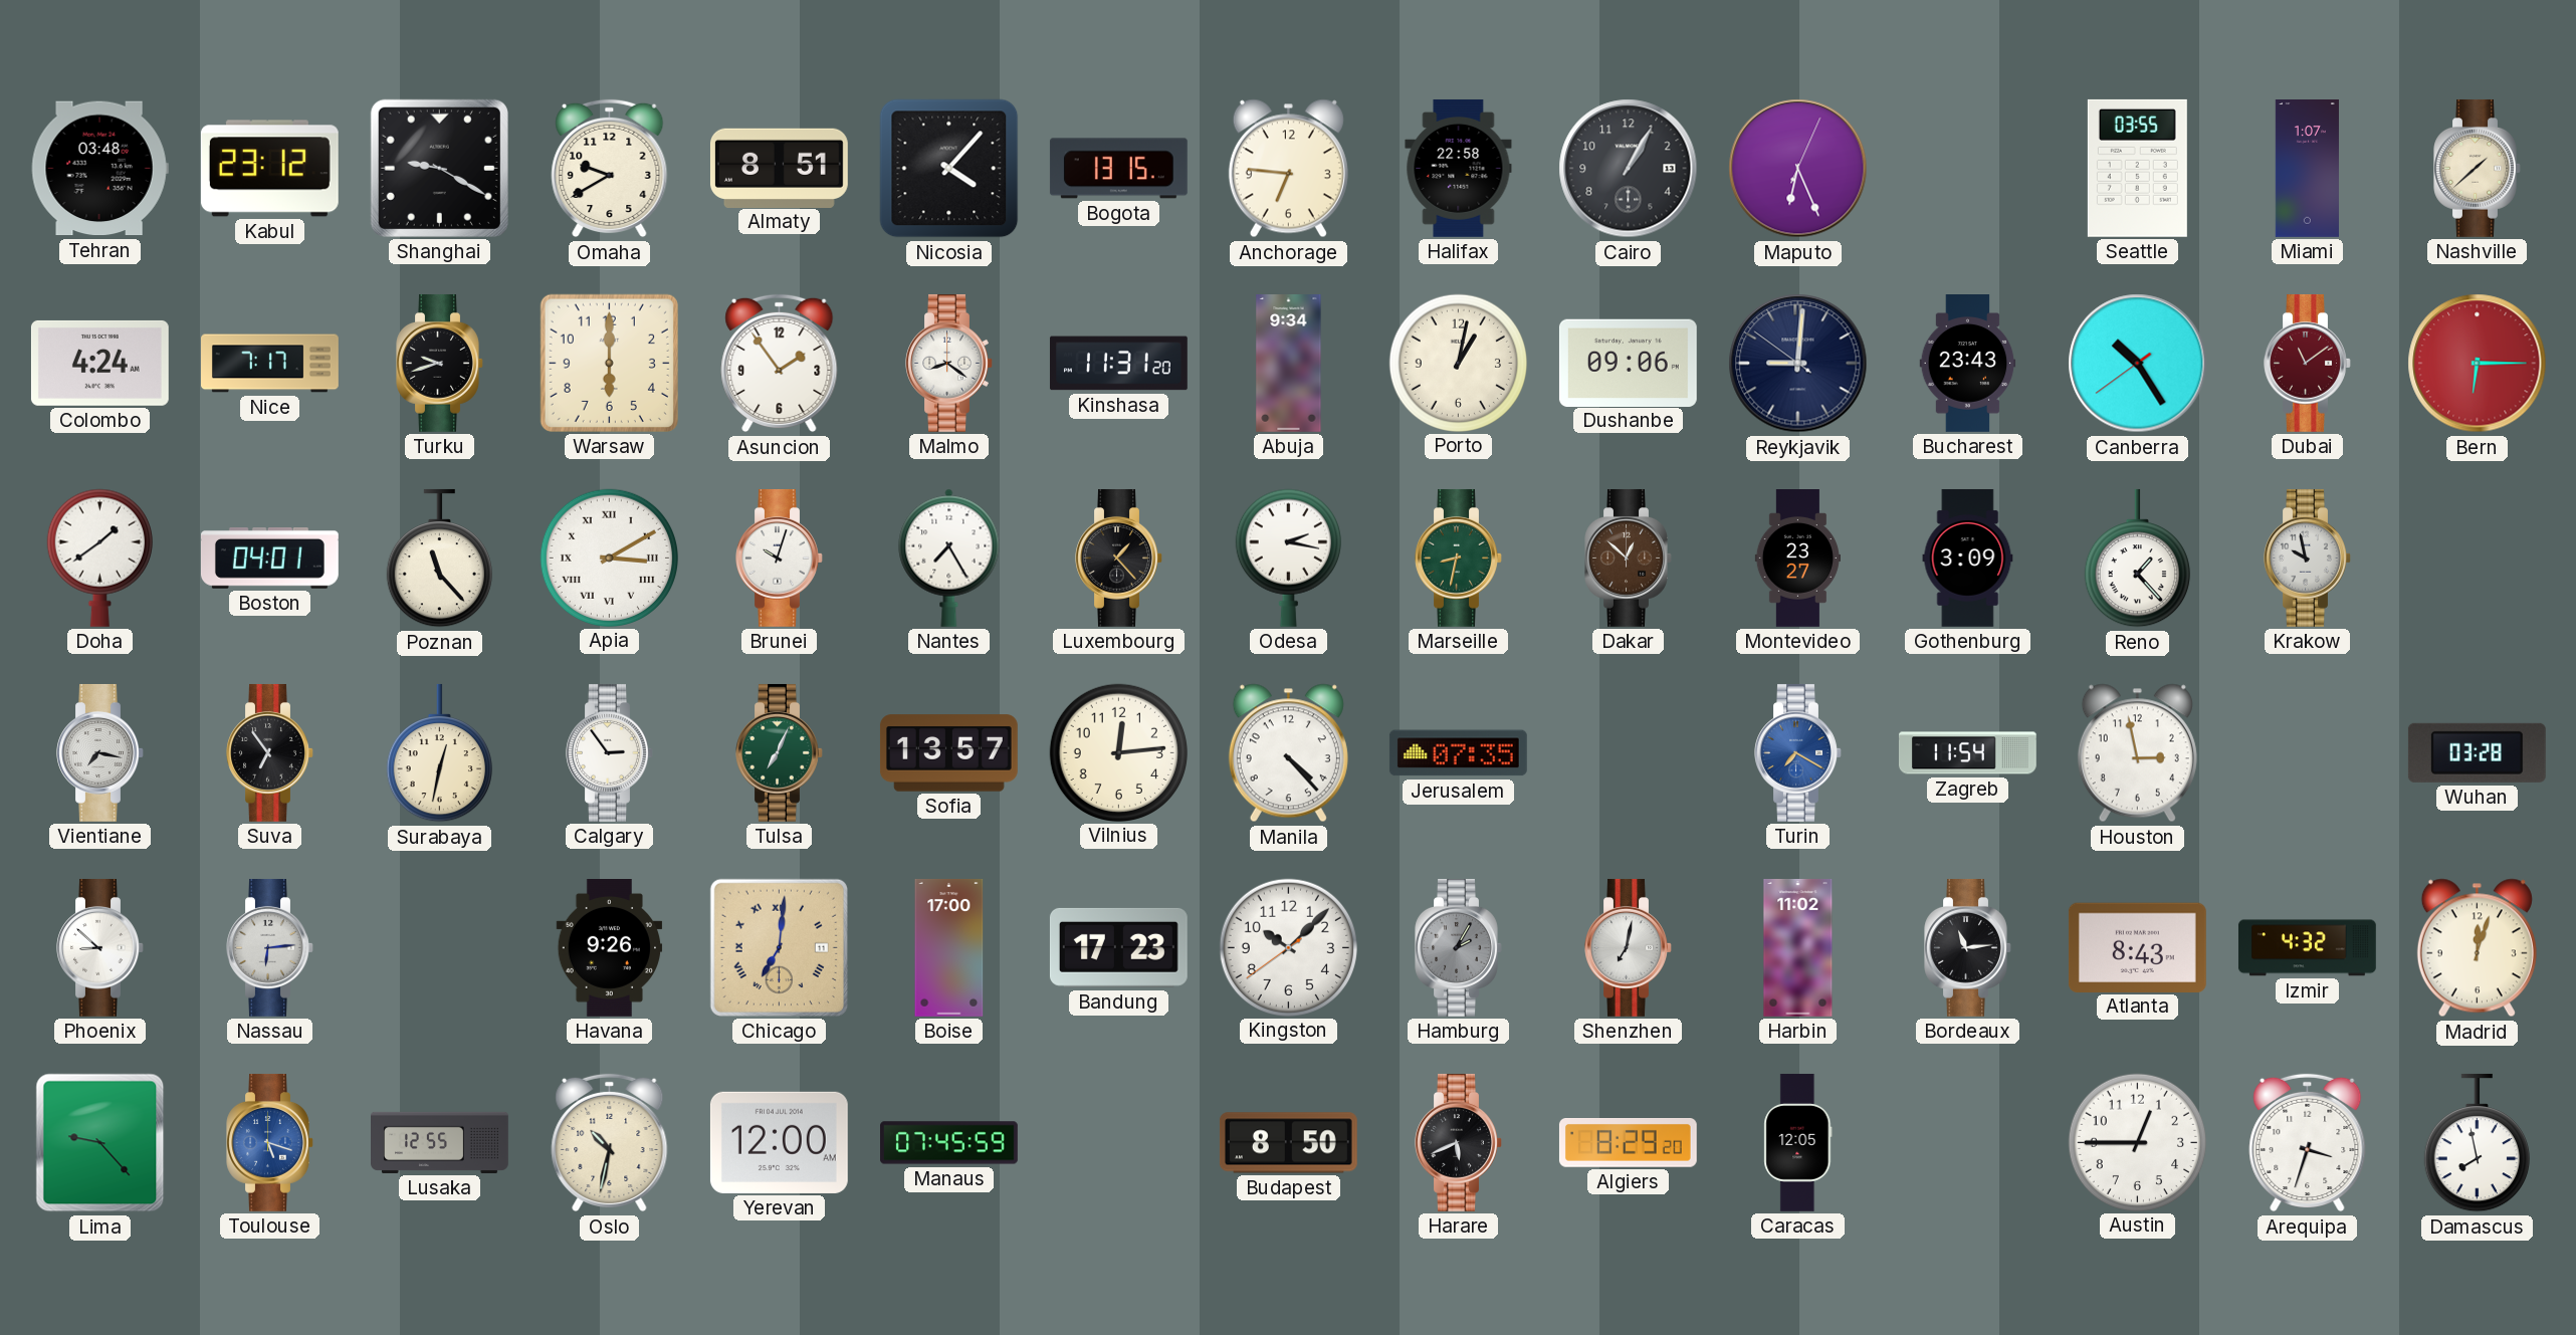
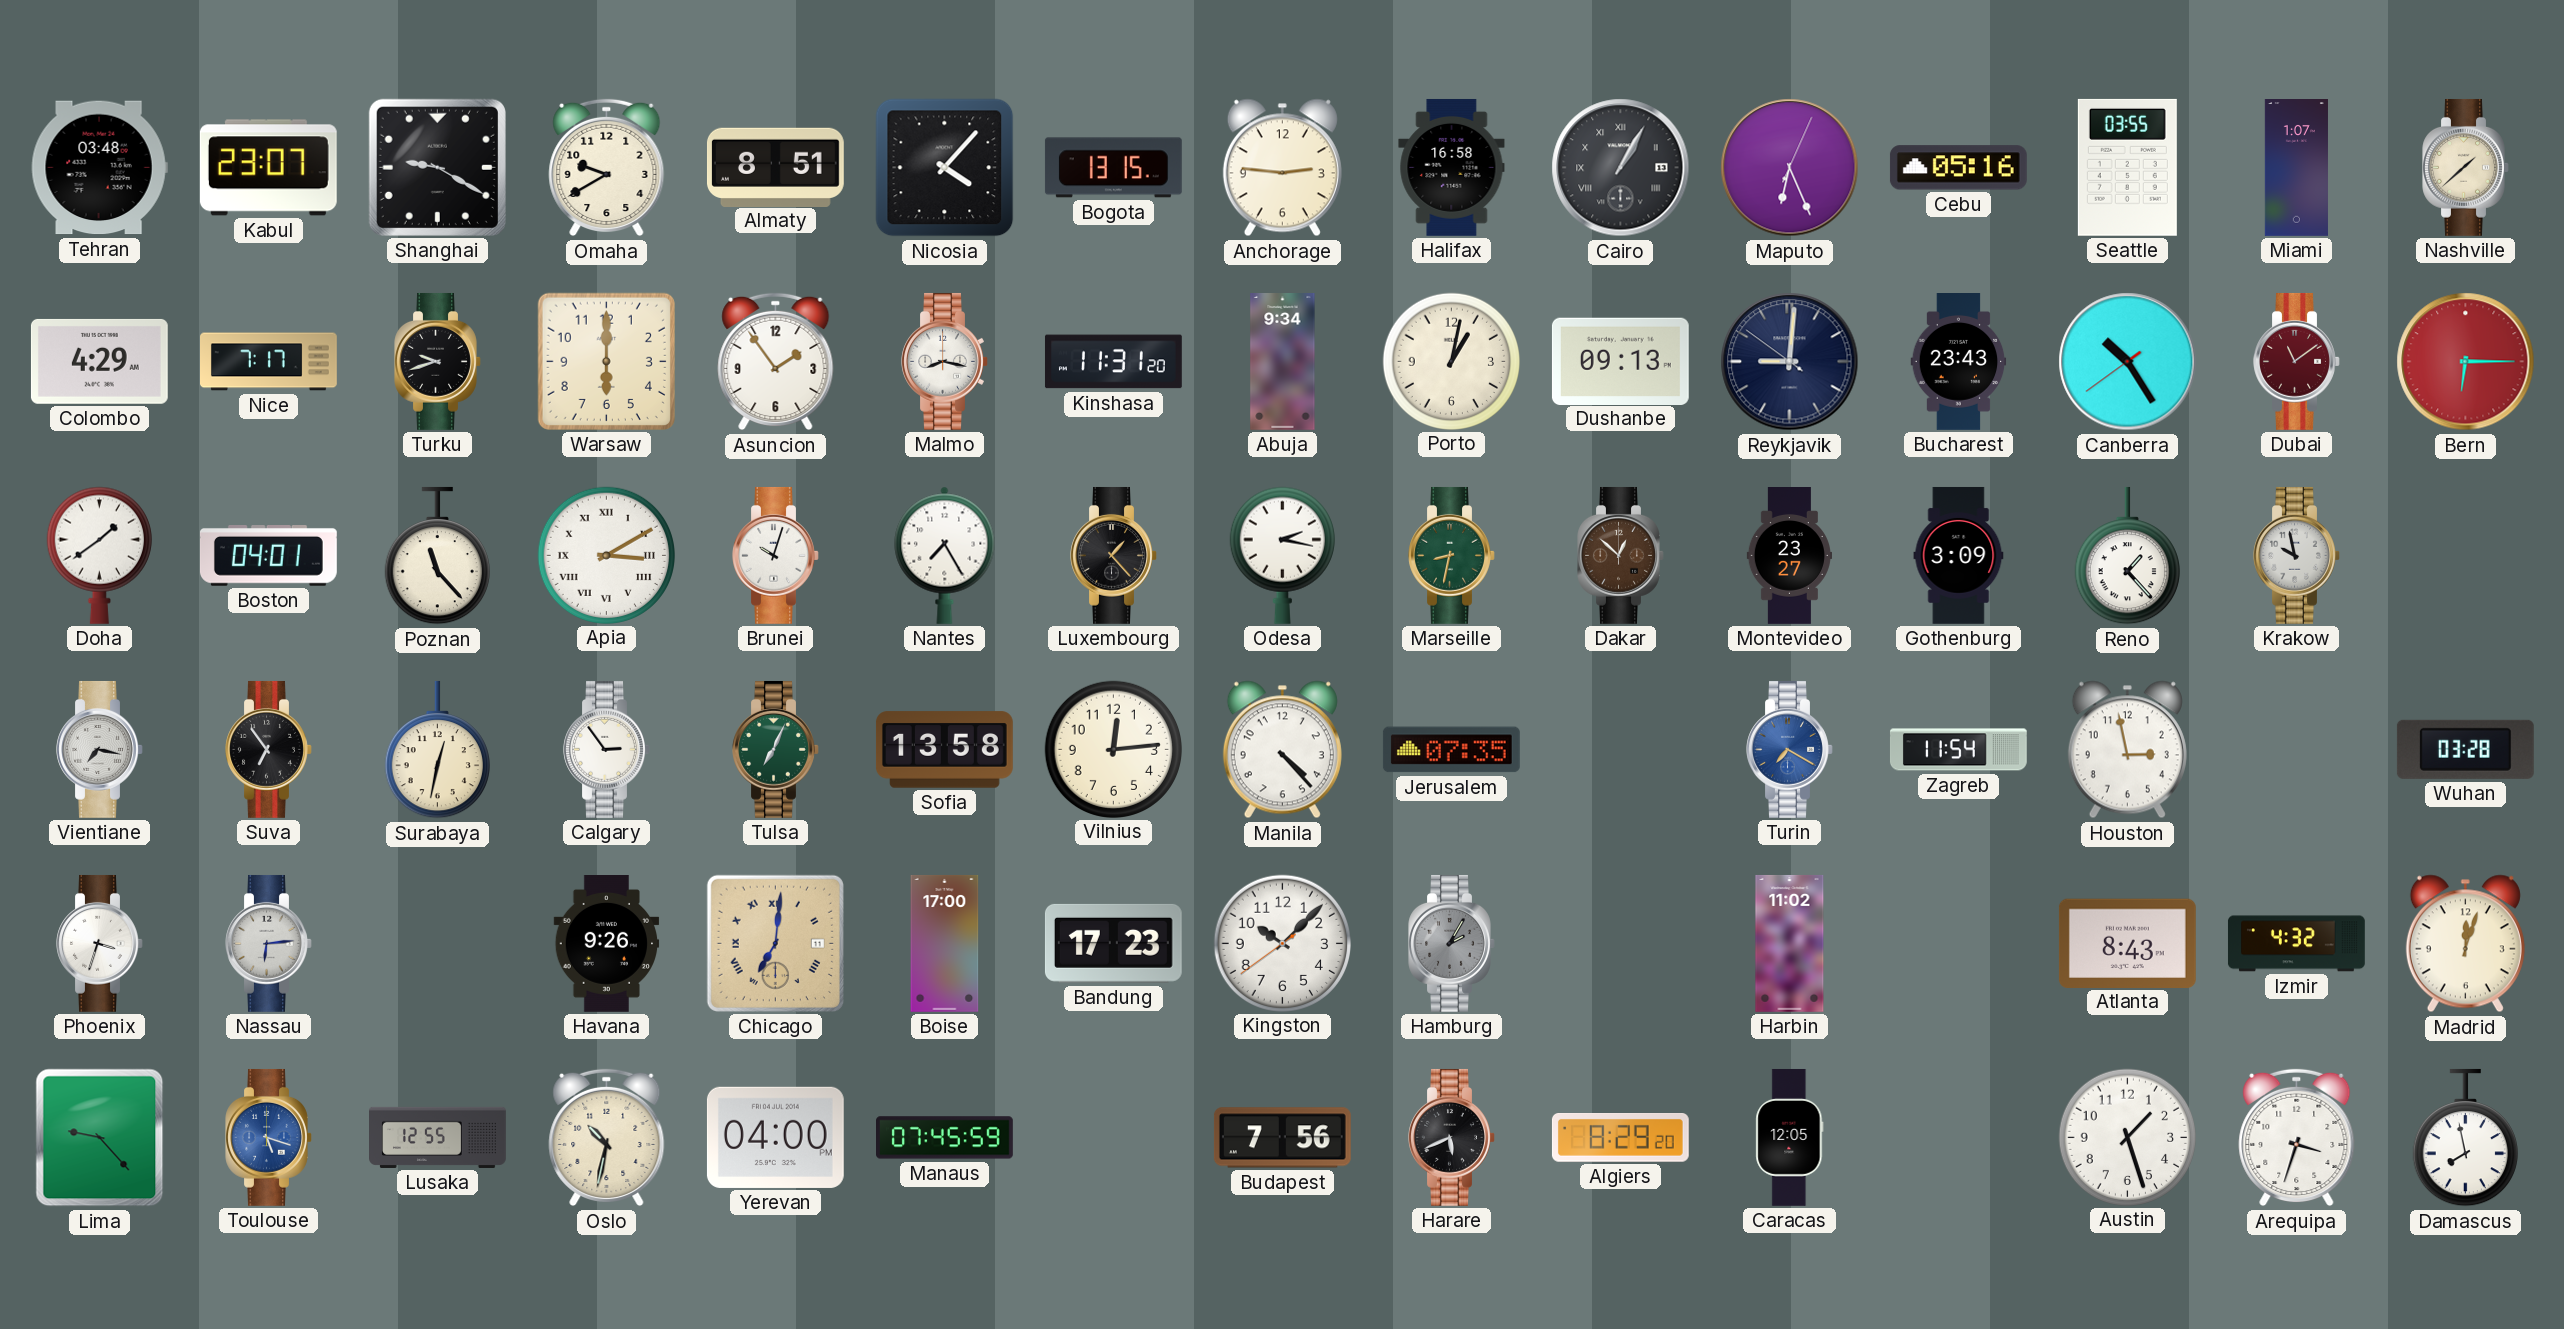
Kabul: 23:12 -> 23:07 (268, 168)
Anchorage: 6:46 -> 2:46 (1282, 168)
Halifax: 22:58 -> 16:58 (1452, 167)
Cairo numerals: Arabic -> Roman (1621, 168)
Cebu: none -> 05:16 (1958, 168)
Colombo: 4:24 -> 4:29 (99, 361)
Malmo: 8:21 -> 8:17 (945, 361)
Dushanbe: 09:06 -> 09:13 (1620, 361)
Sofia: 13:57 -> 13:58 (944, 750)
Phoenix: 8:52 -> 3:33 (100, 943)
Shenzhen: 7:02 -> none (1629, 947)
Bordeaux: 11:14 -> none (1968, 947)
Yerevan: 12:00 -> 04:00 (775, 1137)
Budapest: 8:50 -> 7:56 (1282, 1138)
Austin: 12:45 -> 1:27 (2127, 1137)
